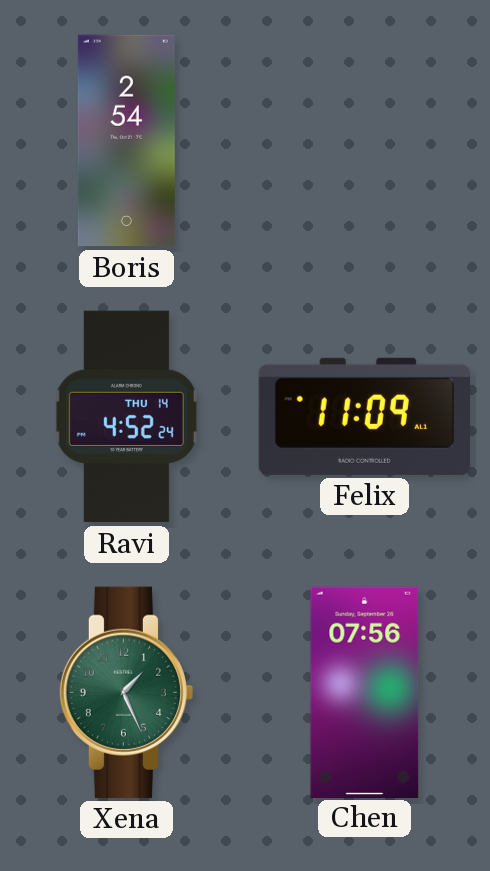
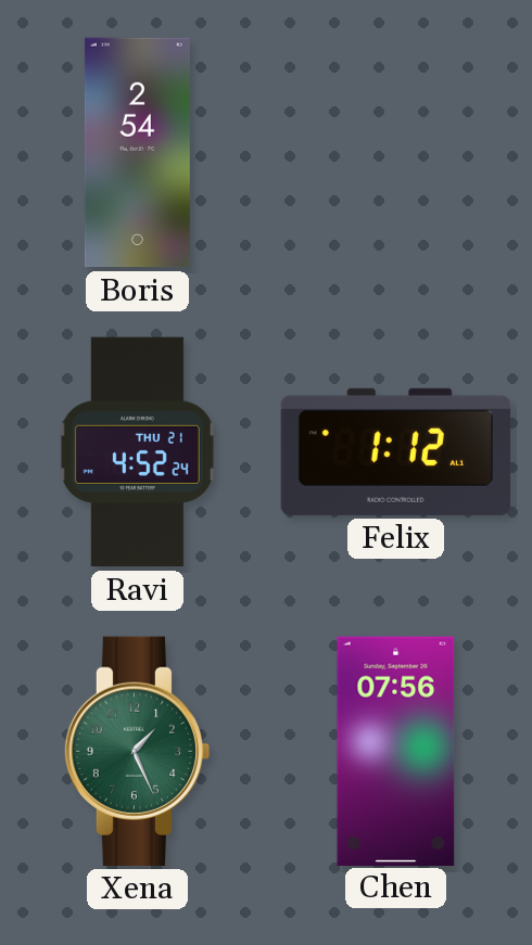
Ravi date: THU 14 -> THU 21 (137, 452)
Felix: 11:09 -> 1:12 (395, 451)
